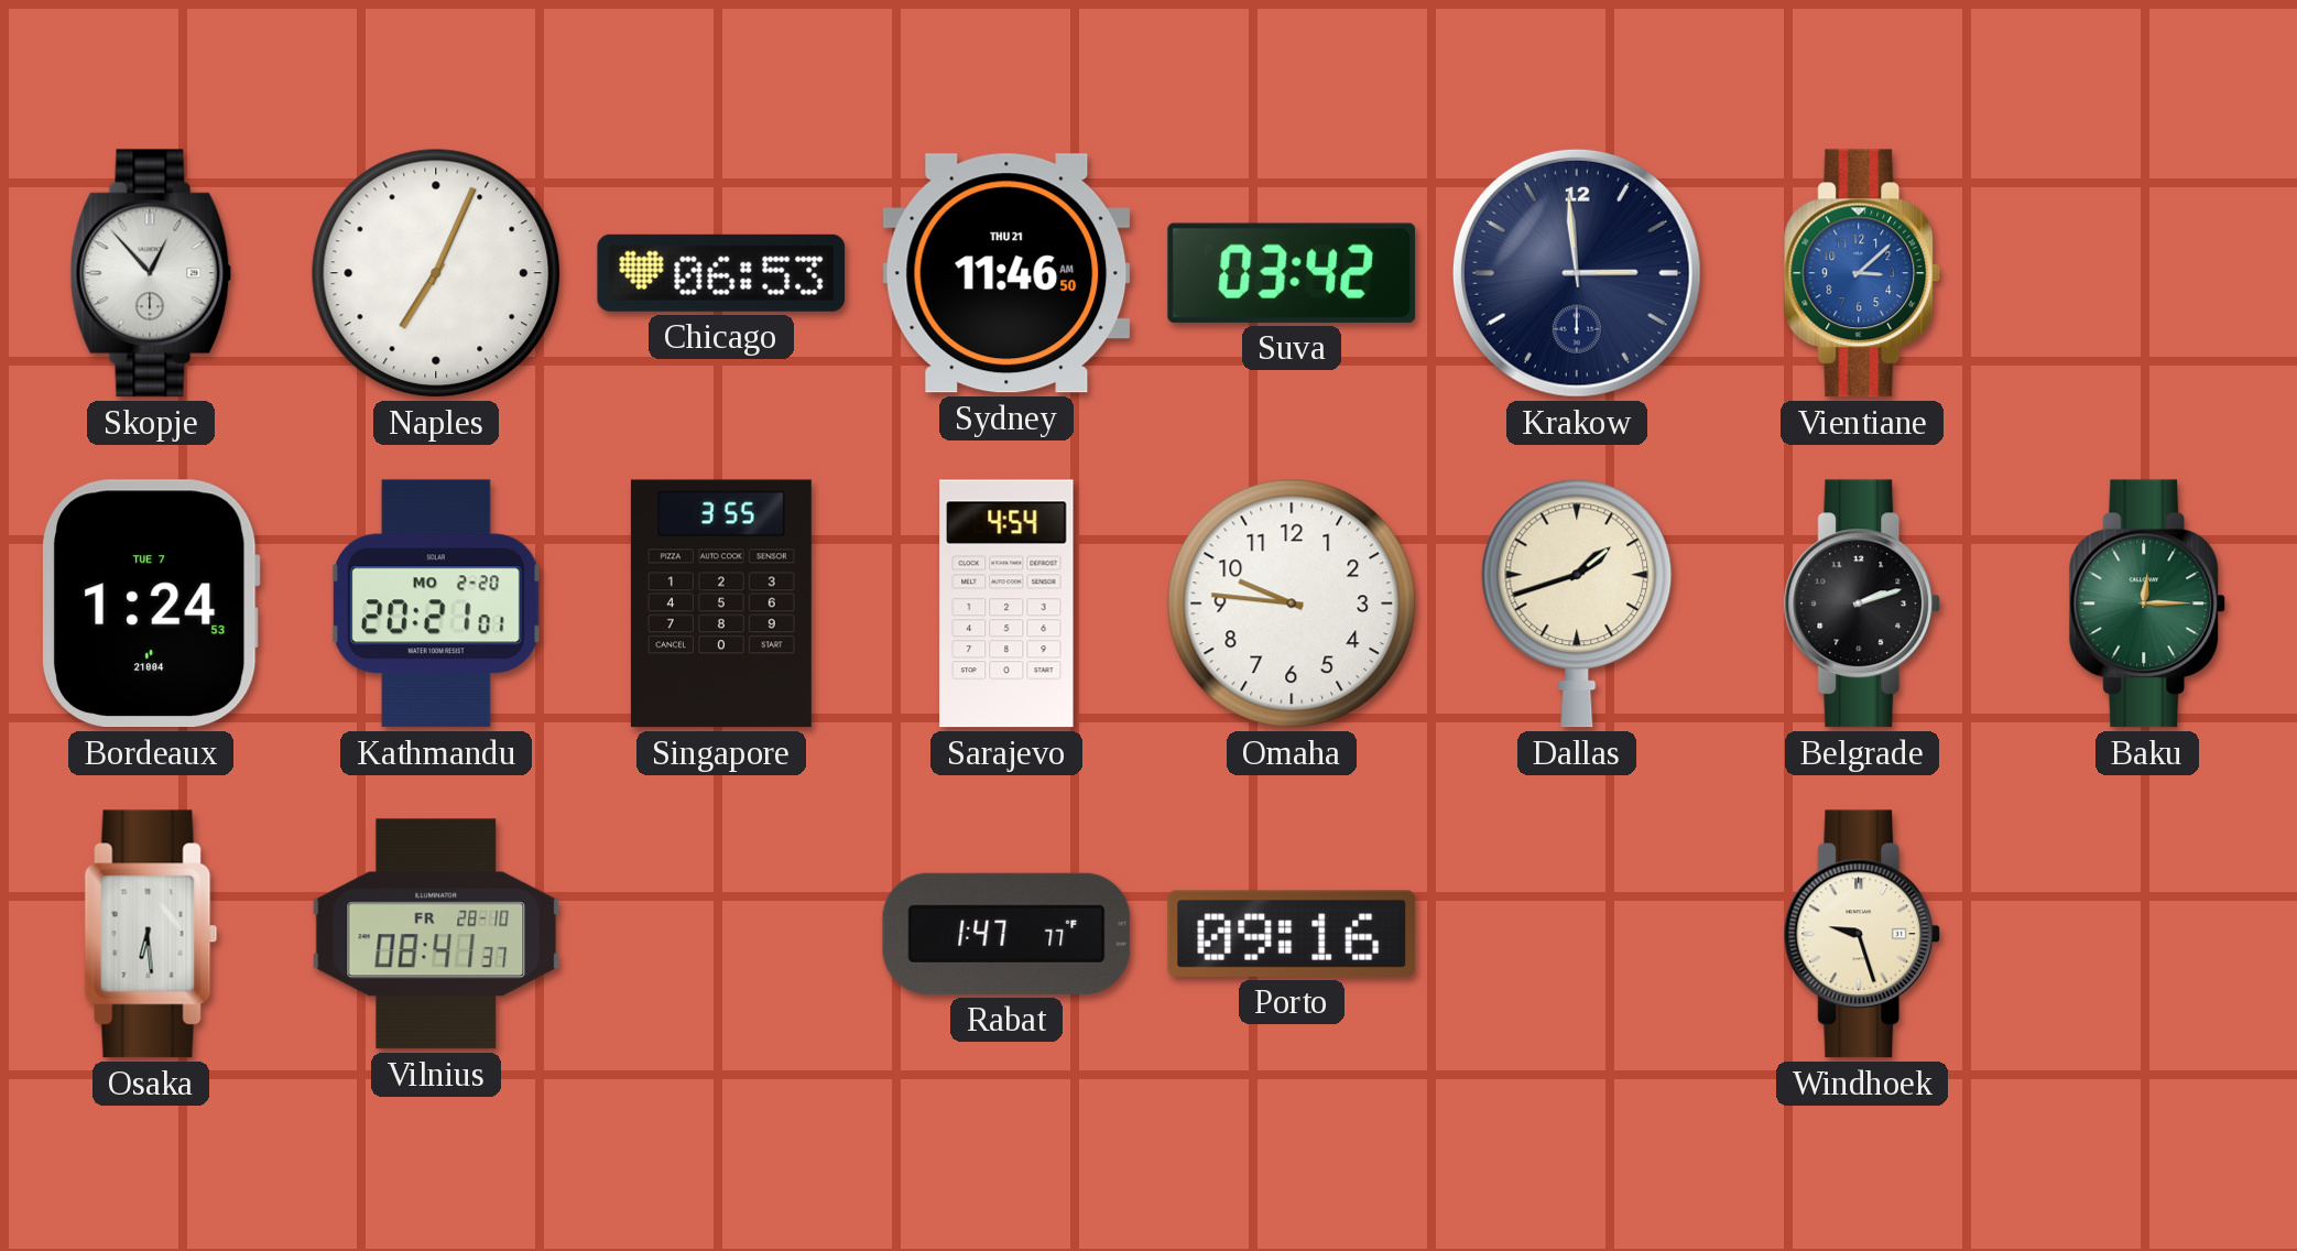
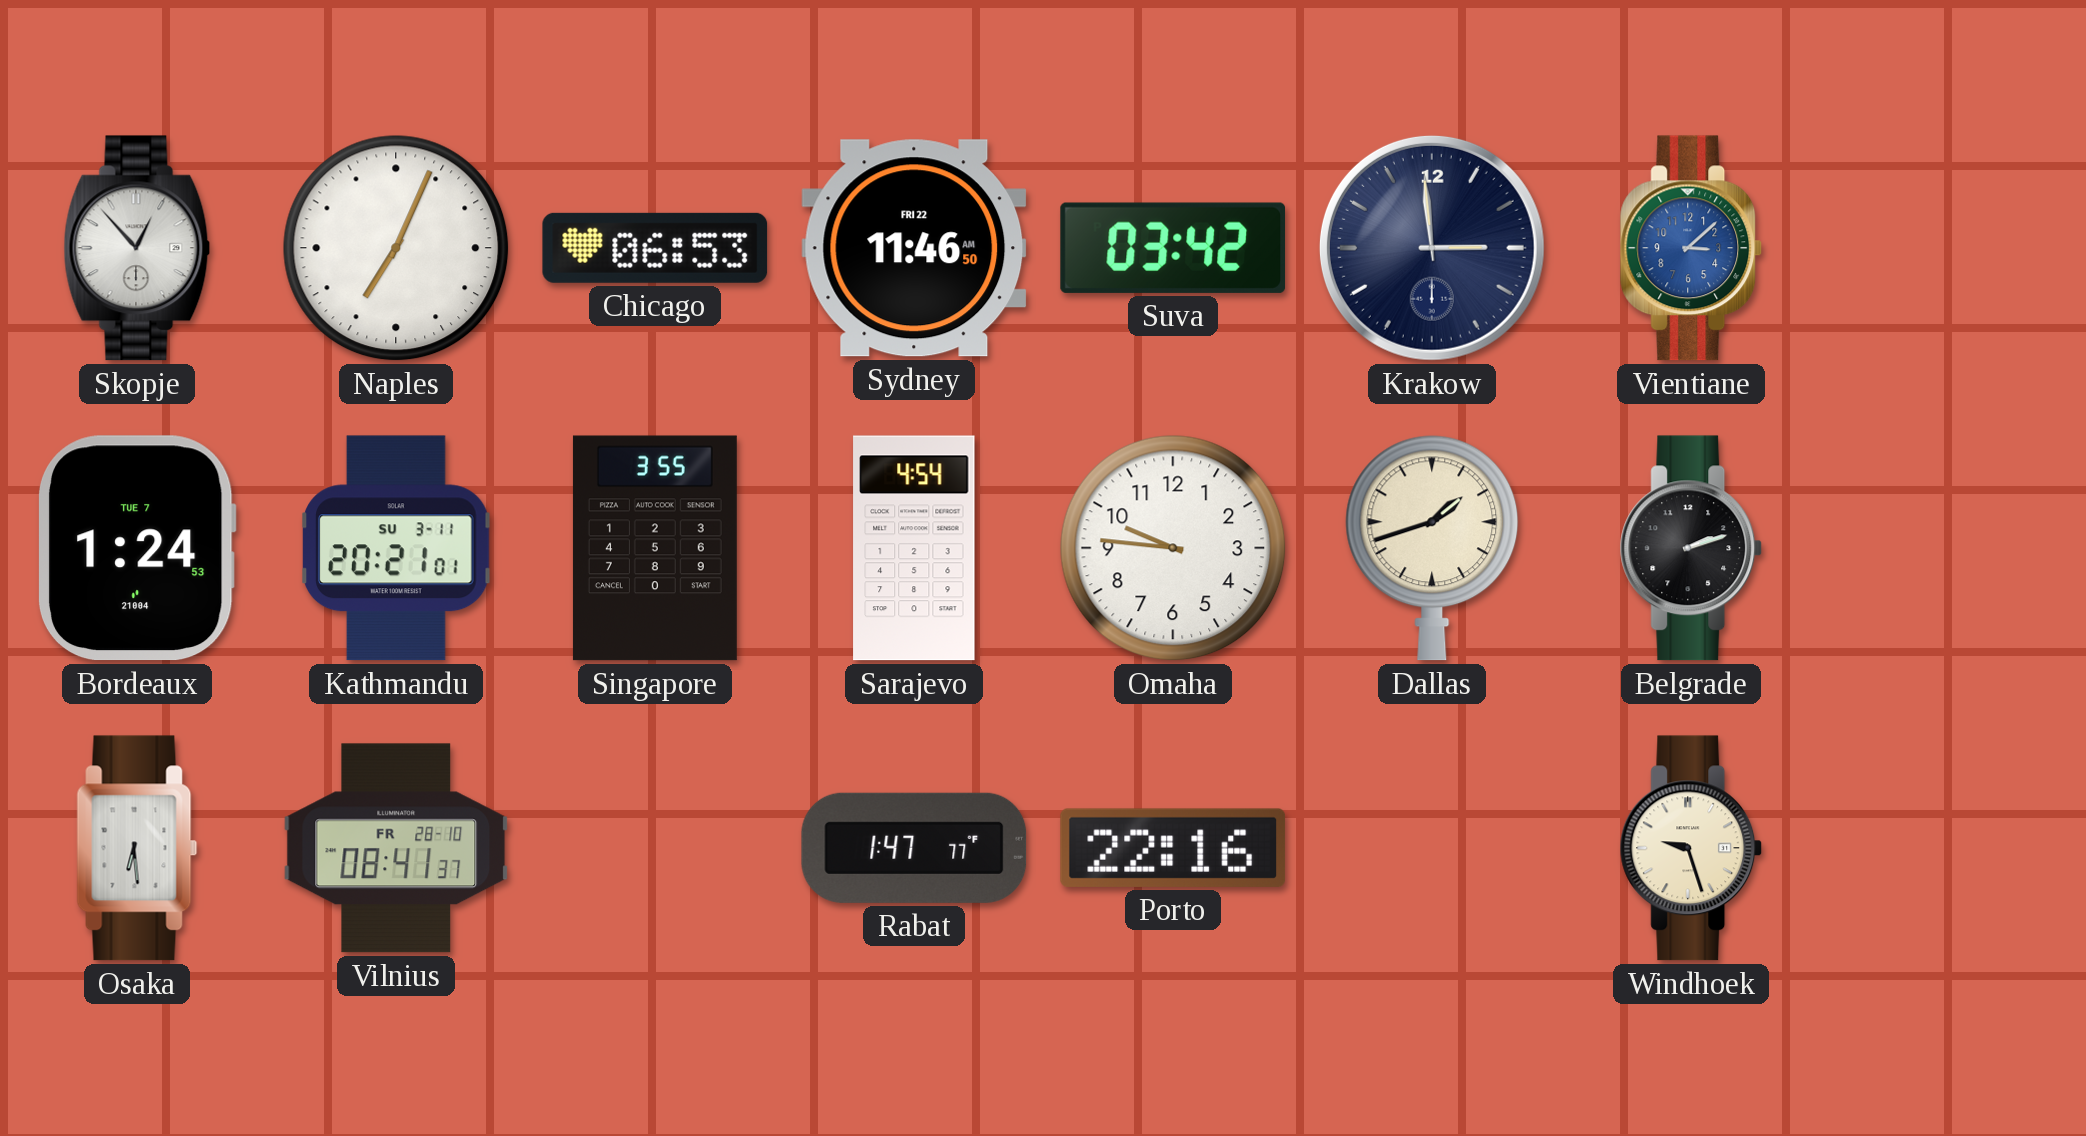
Sydney date: THU 21 -> FRI 22 (914, 248)
Kathmandu date: MO 2-20 -> SU 3-11 (397, 548)
Baku: 12:15 -> none (2147, 603)
Porto: 09:16 -> 22:16 (1172, 848)
